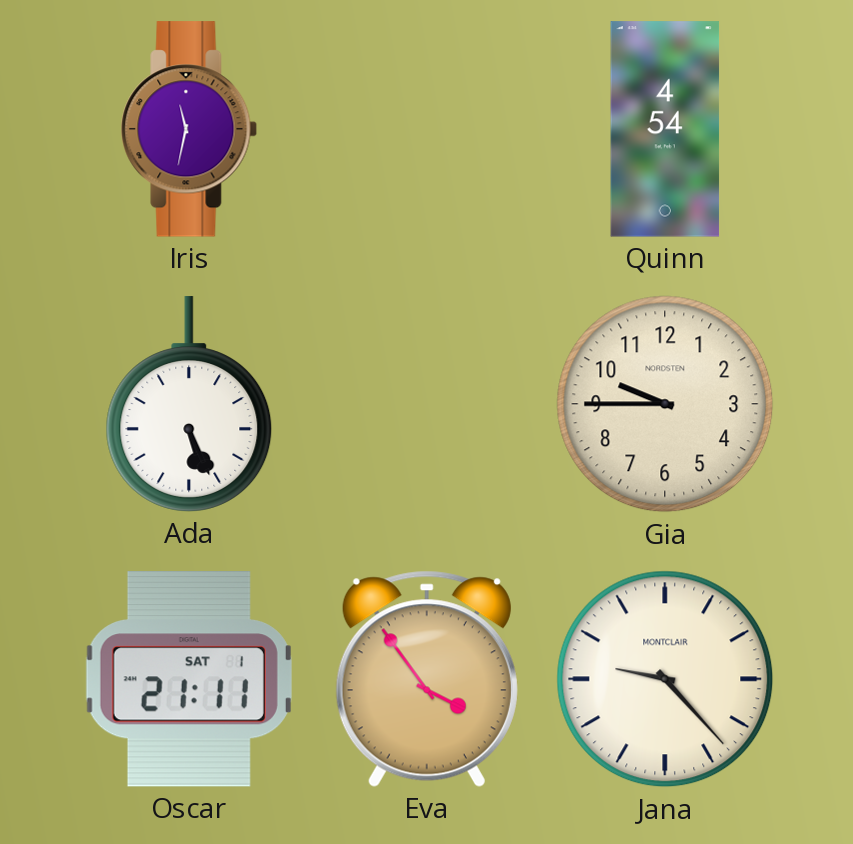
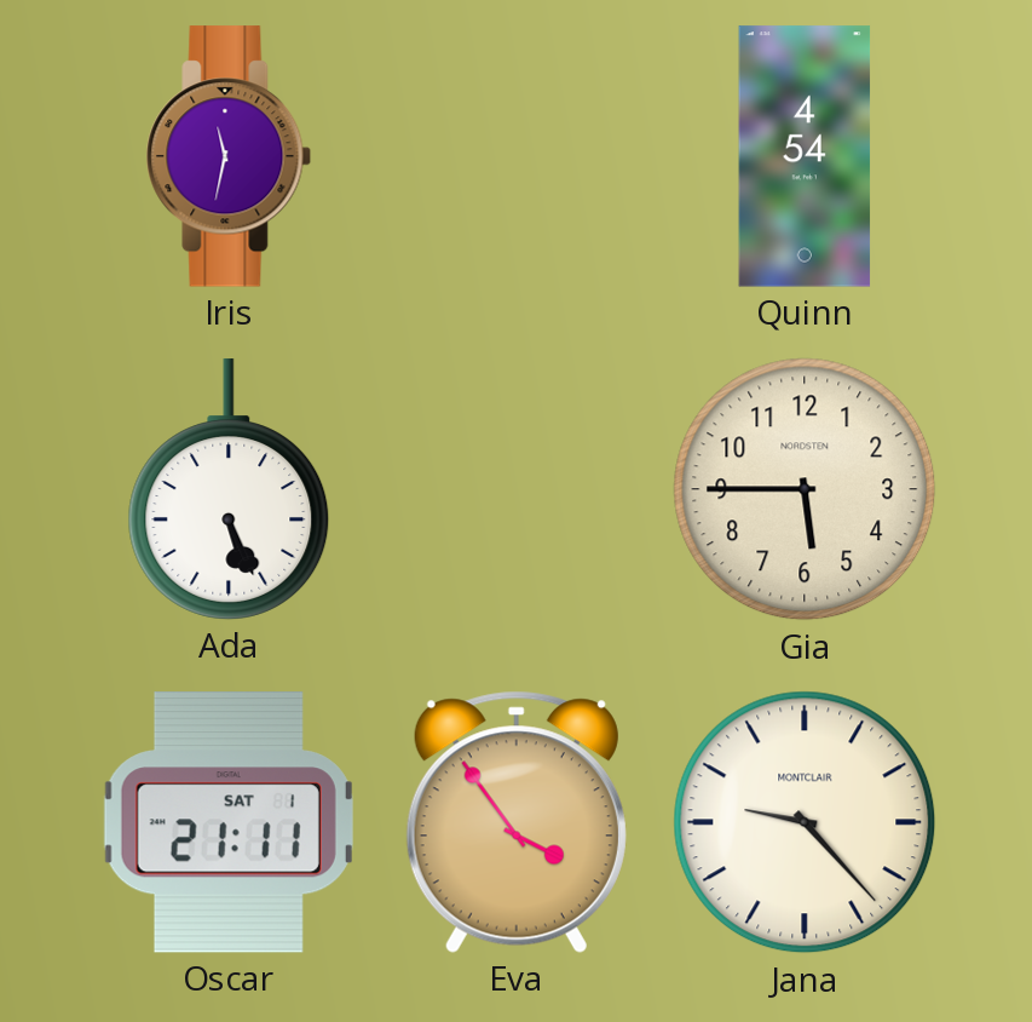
Gia: 9:45 -> 5:45 (805, 489)
